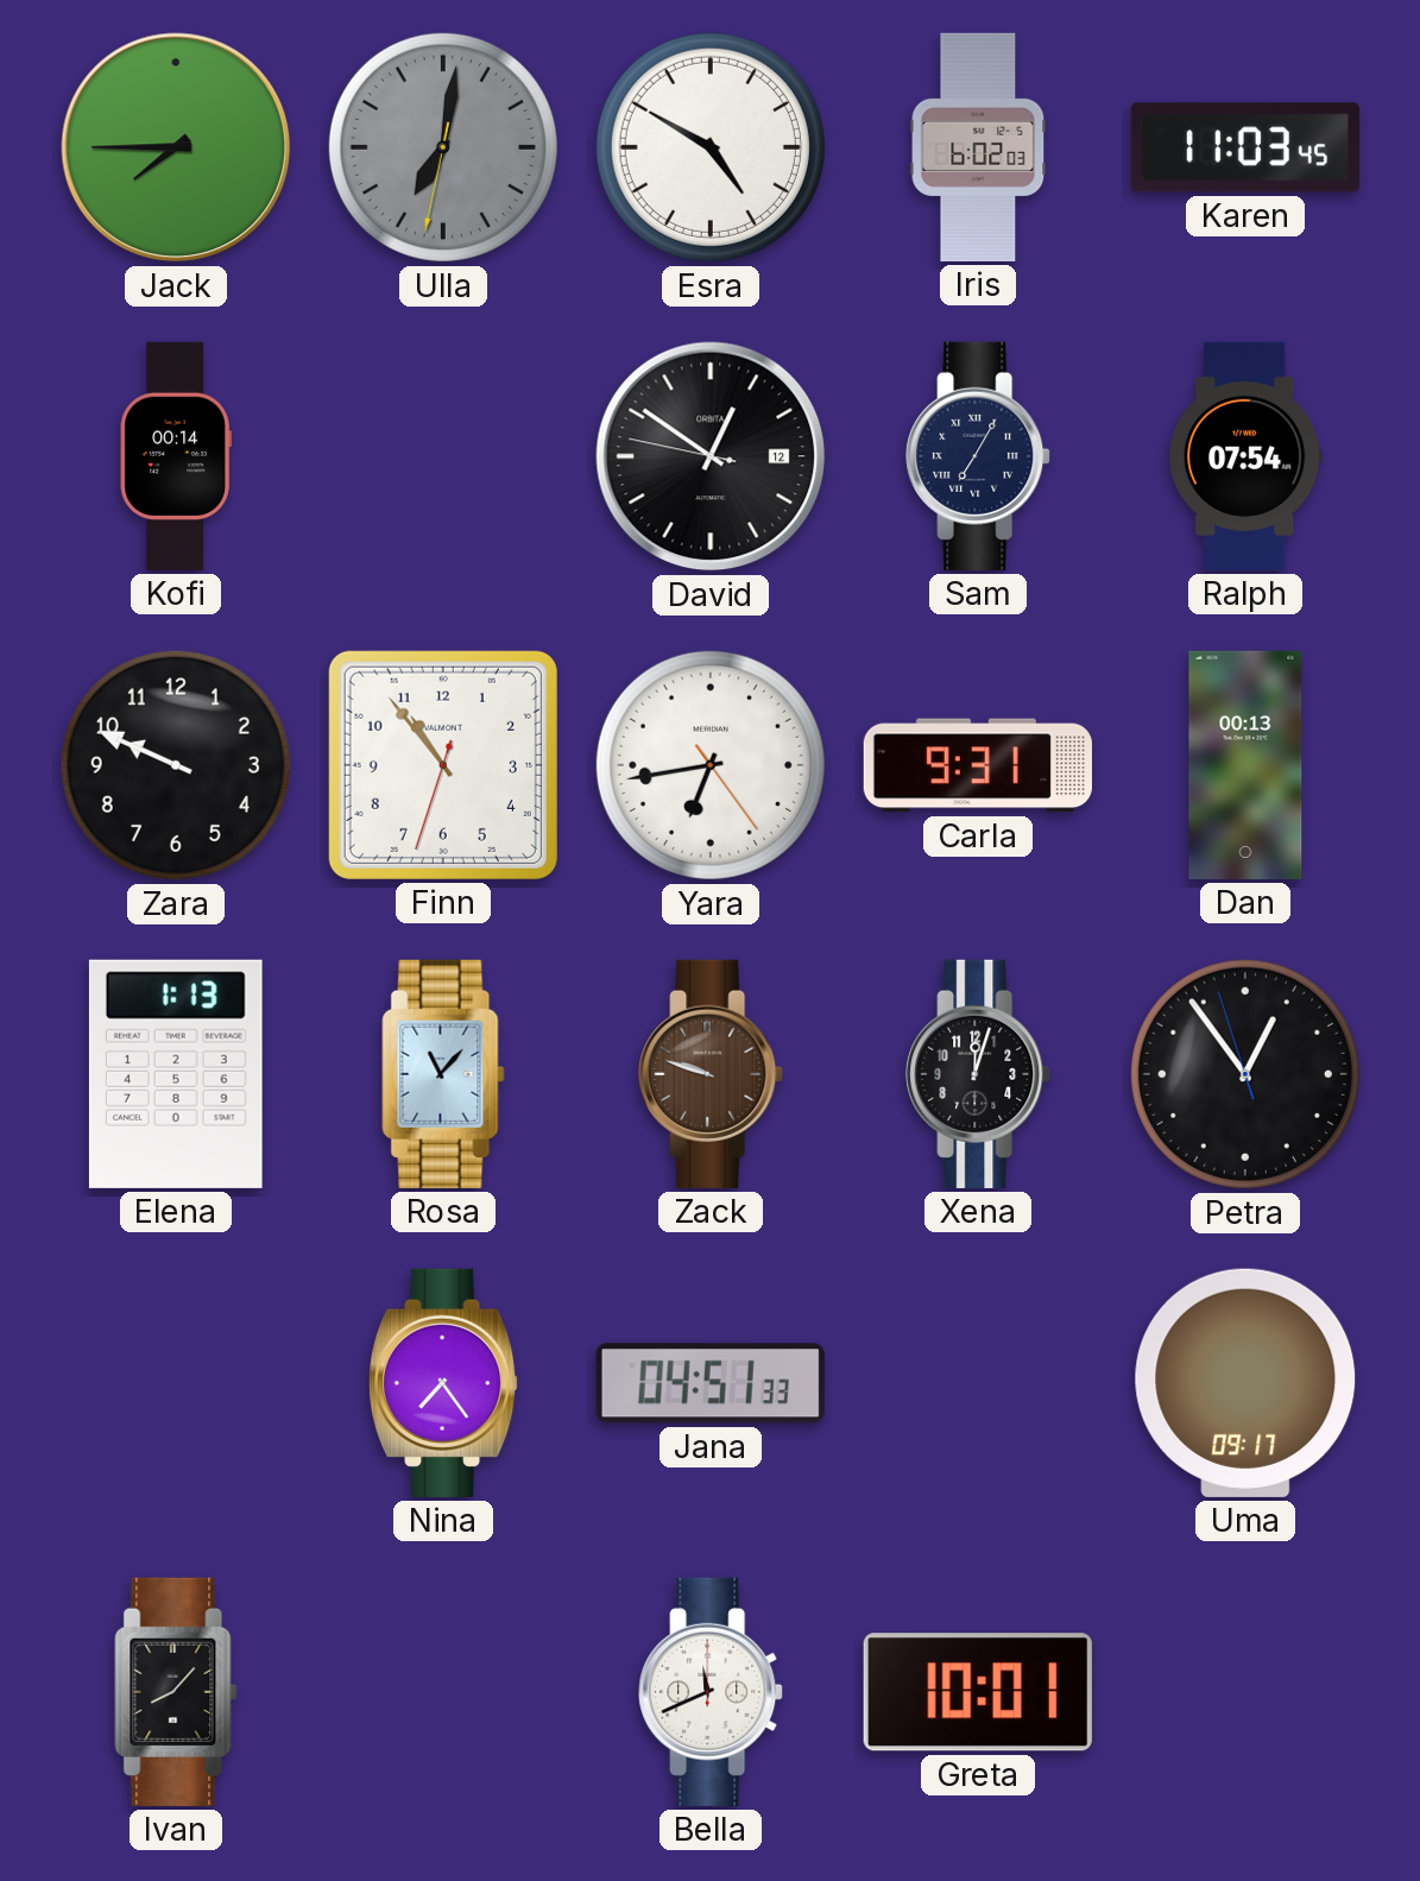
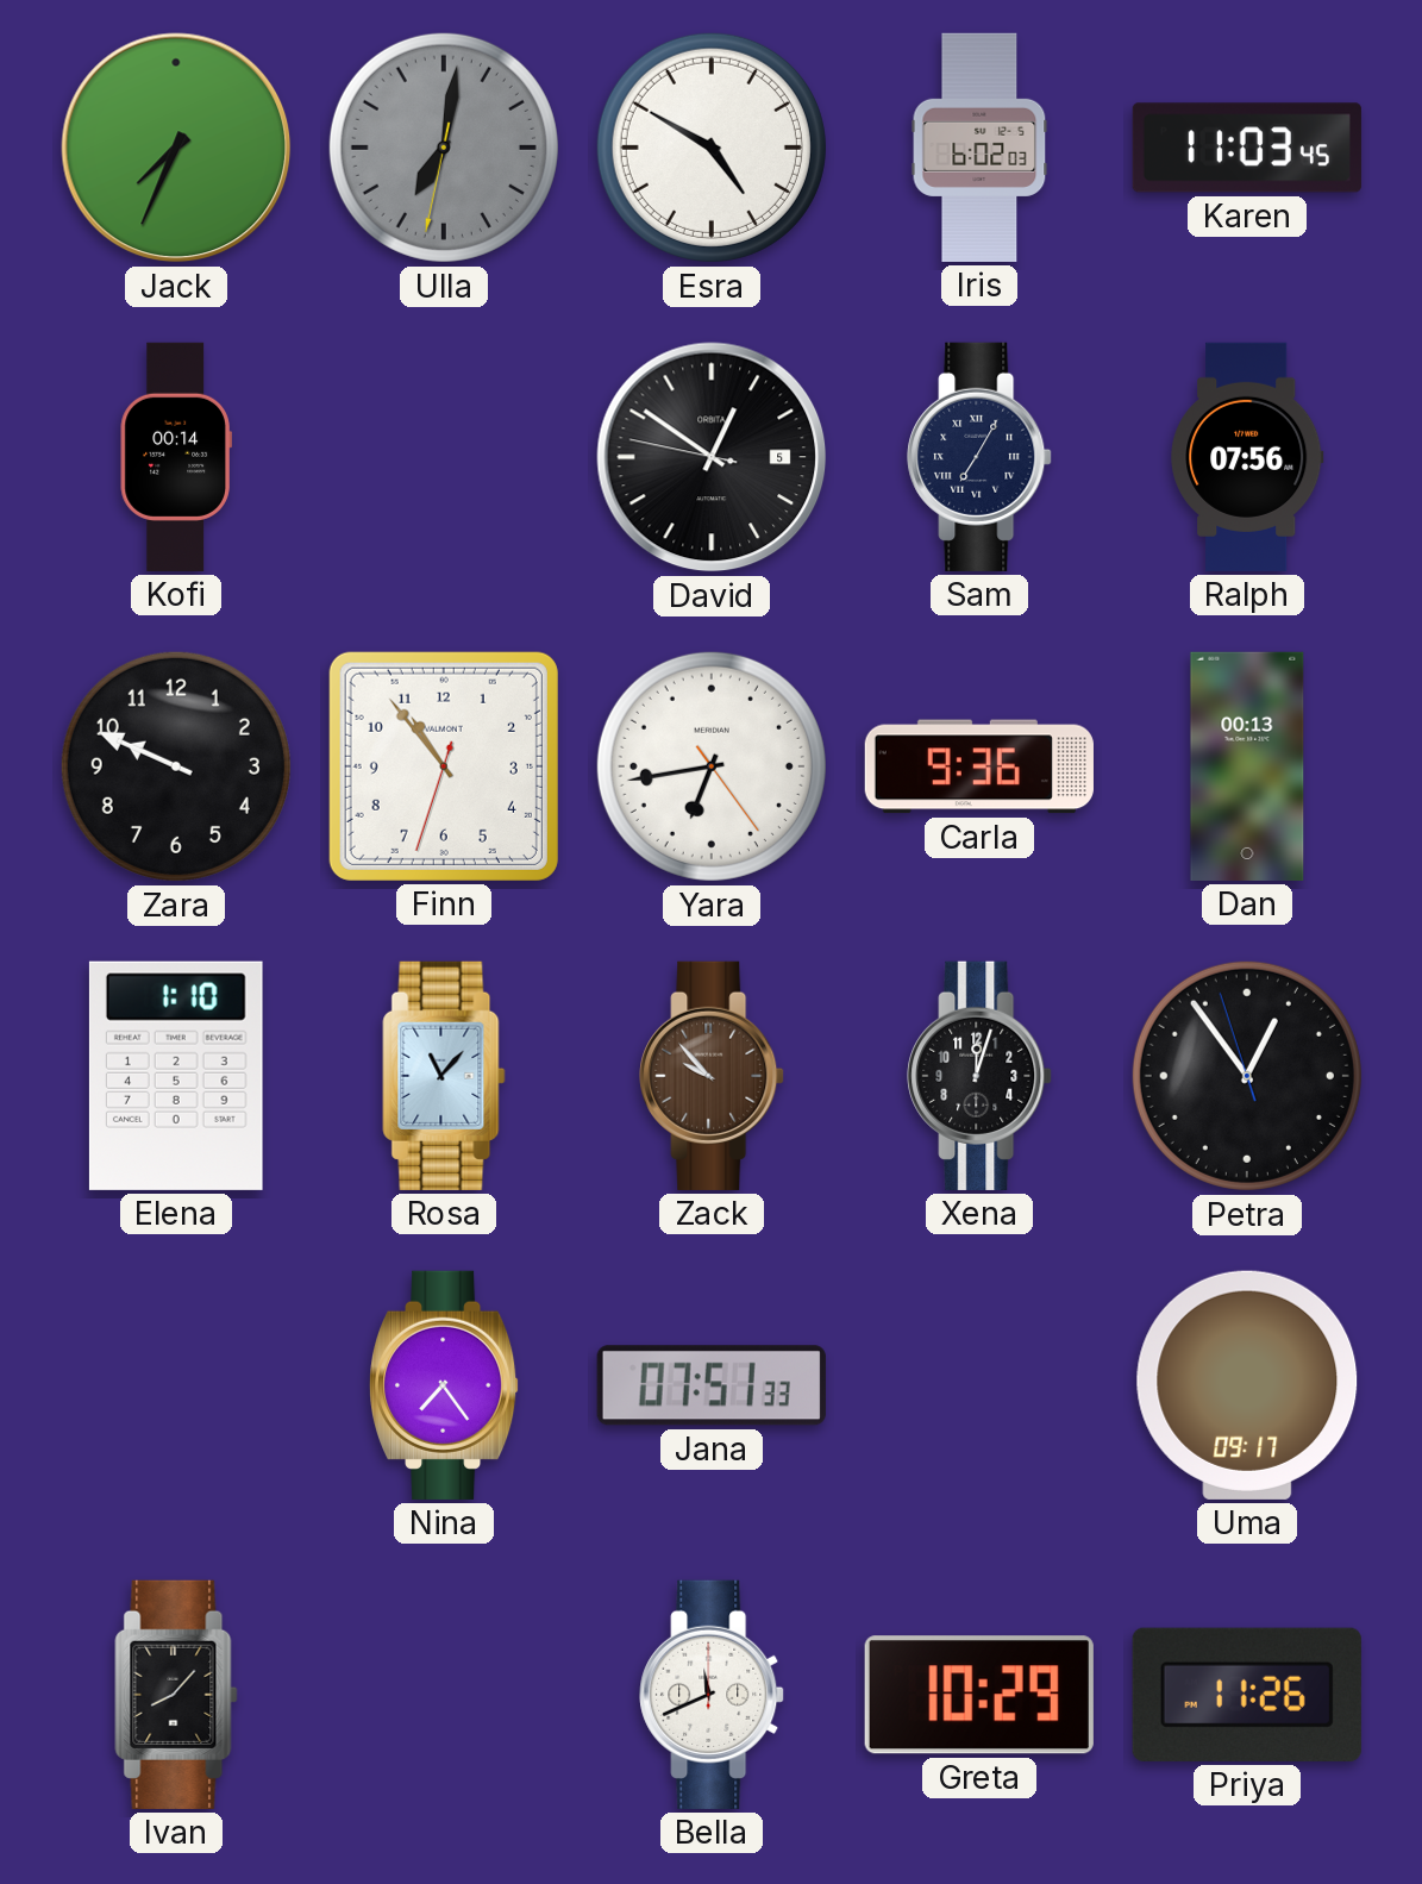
Jack: 7:45 -> 7:34 (176, 148)
David date: 12 -> 5 (712, 457)
Ralph: 07:54 -> 07:56 (1247, 457)
Carla: 9:31 -> 9:36 (979, 766)
Elena: 1:13 -> 1:10 (176, 1076)
Zack: 9:48 -> 9:53 (712, 1076)
Jana: 04:51 -> 07:51 (712, 1385)
Greta: 10:01 -> 10:29 (979, 1695)
Priya: none -> 11:26 (1247, 1695)
